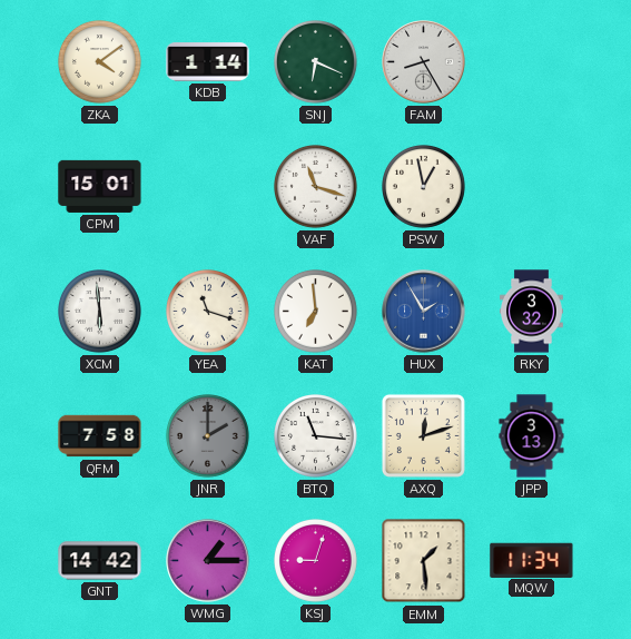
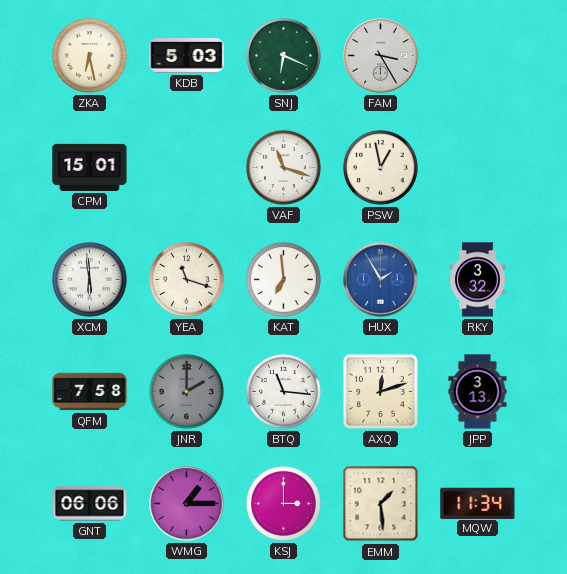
ZKA: 4:09 -> 6:28 (90, 56)
KDB: 1:14 -> 5:03 (187, 56)
FAM: 8:25 -> 3:25 (381, 56)
GNT: 14:42 -> 06:06 (90, 504)
KSJ: 9:03 -> 3:00 (284, 504)
